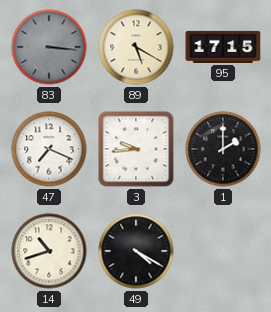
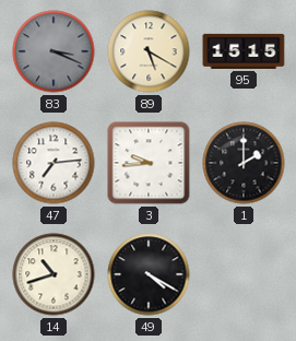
83: 3:16 -> 3:19 (54, 51)
95: 17:15 -> 15:15 (244, 51)
47: 7:19 -> 7:14 (54, 163)
